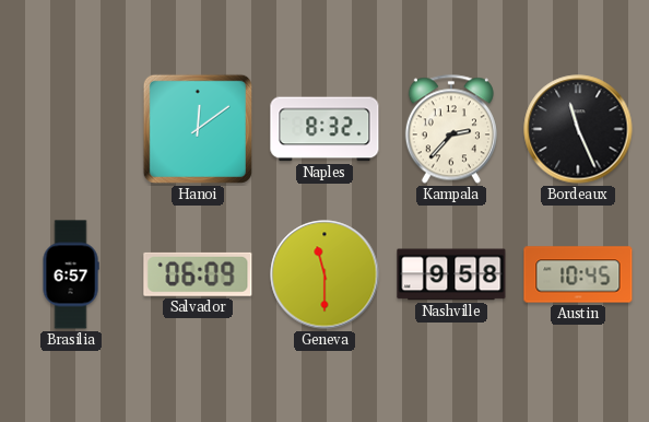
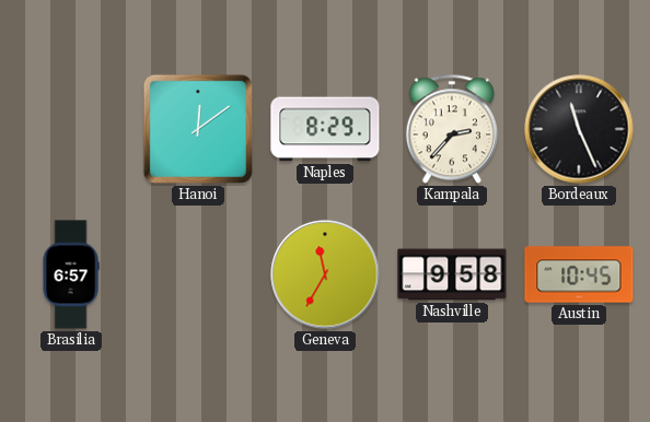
Naples: 8:32 -> 8:29 (325, 129)
Salvador: 06:09 -> none (198, 274)
Geneva: 11:30 -> 11:35 (325, 274)
